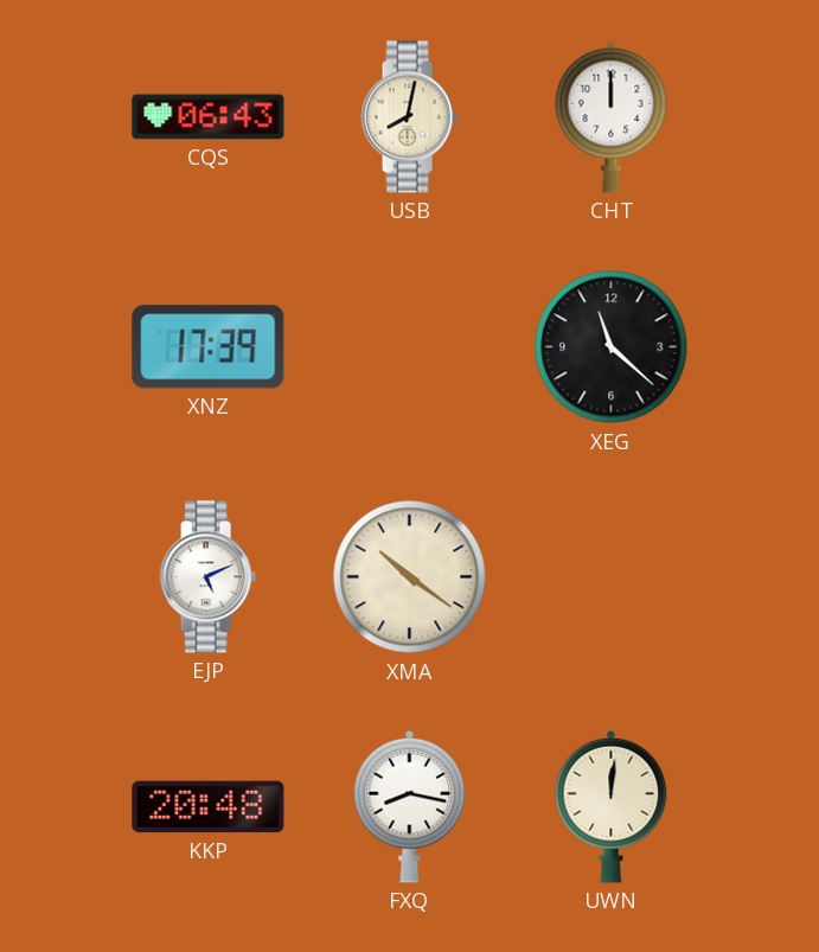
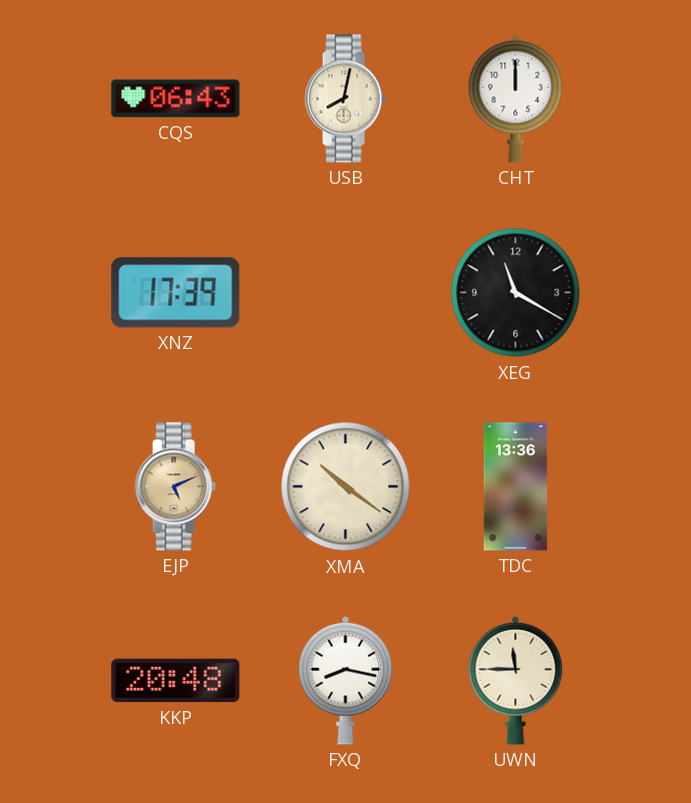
XEG: 11:22 -> 11:20 (516, 293)
EJP dial: white -> champagne (175, 487)
TDC: none -> 13:36 (516, 487)
UWN: 12:01 -> 11:45 (516, 680)
